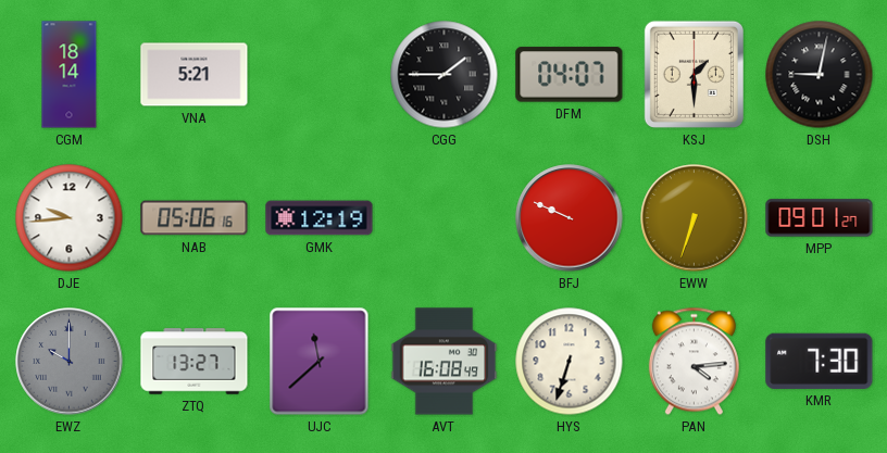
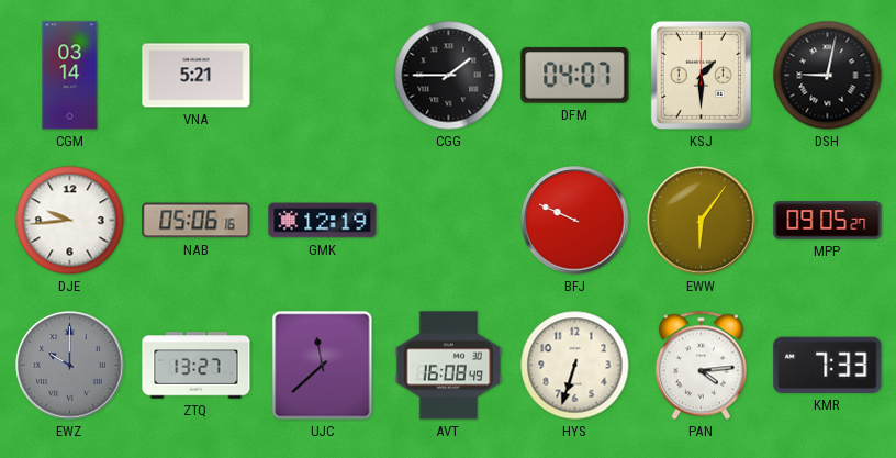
CGM: 18:14 -> 03:14 (70, 76)
EWW: 6:33 -> 6:06 (702, 221)
MPP: 09:01 -> 09:05 (828, 221)
KMR: 7:30 -> 7:33 (828, 365)
